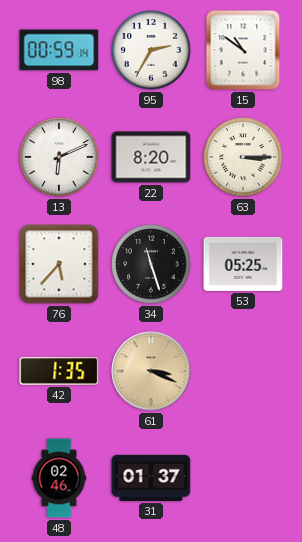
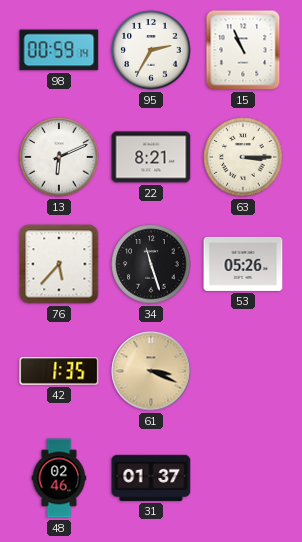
15: 10:51 -> 10:56 (243, 50)
22: 8:20 -> 8:21 (151, 157)
53: 05:25 -> 05:26 (243, 264)
